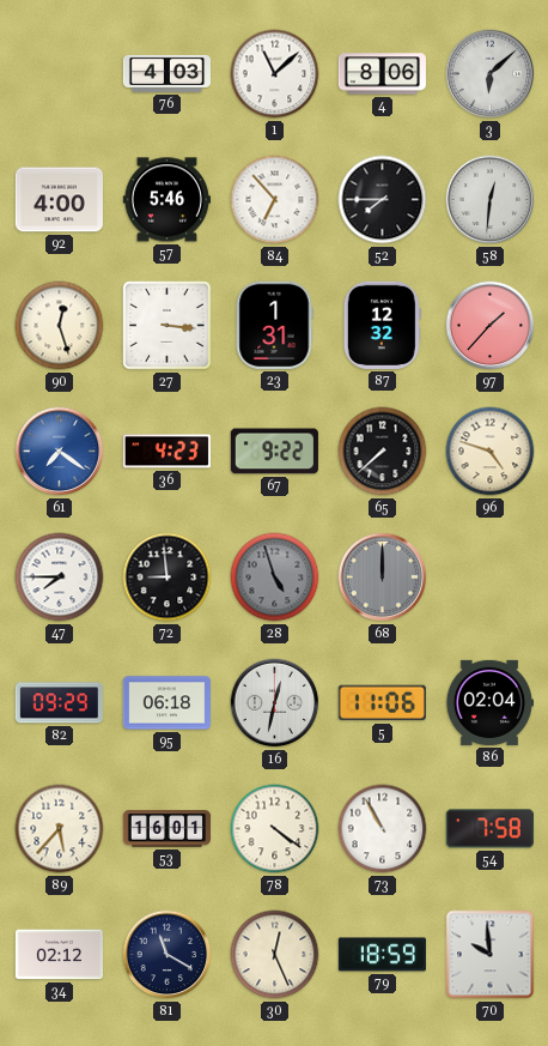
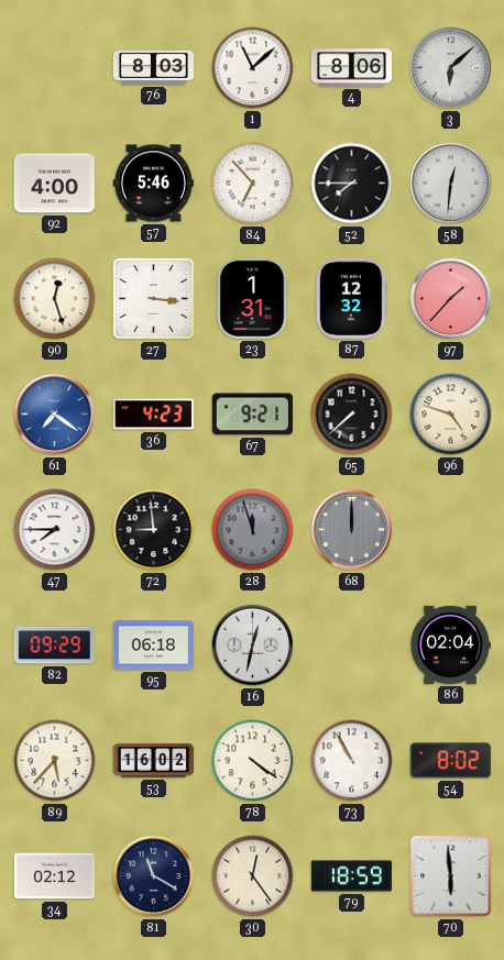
76: 4:03 -> 8:03 (153, 67)
67: 9:22 -> 9:21 (252, 415)
28: 4:57 -> 11:57 (253, 530)
5: 11:06 -> none (382, 703)
53: 16:01 -> 16:02 (153, 761)
54: 7:58 -> 8:02 (450, 761)
30: 12:26 -> 12:24 (253, 876)
70: 9:59 -> 5:59 (451, 876)
